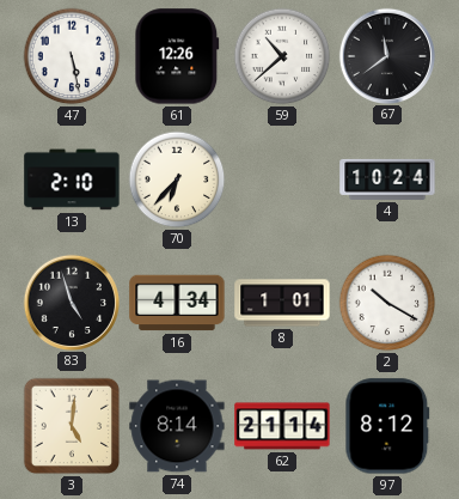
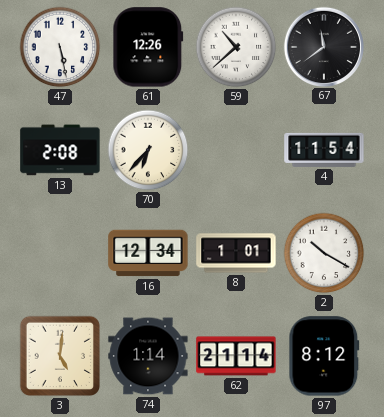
13: 2:10 -> 2:08 (60, 150)
4: 10:24 -> 11:54 (324, 150)
83: 4:57 -> none (71, 302)
16: 4:34 -> 12:34 (148, 253)
74: 8:14 -> 1:14 (148, 356)
